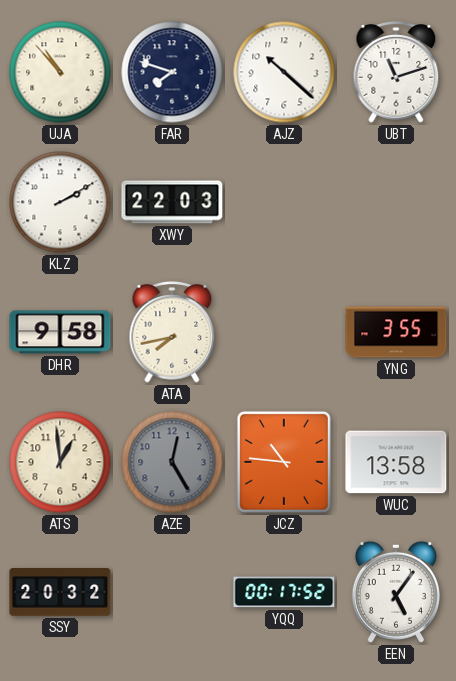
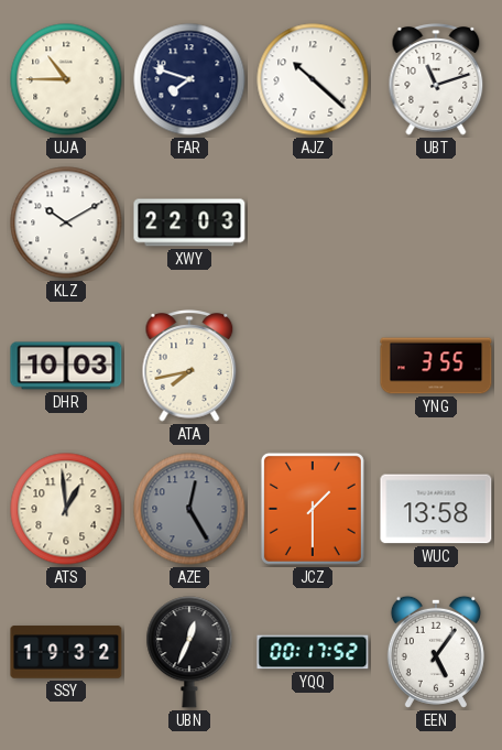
UJA: 10:53 -> 10:45 (66, 79)
KLZ: 2:10 -> 10:10 (66, 222)
DHR: 9:58 -> 10:03 (66, 366)
JCZ: 10:46 -> 1:30 (313, 509)
SSY: 20:32 -> 19:32 (66, 652)
UBN: none -> 12:34 (189, 652)
